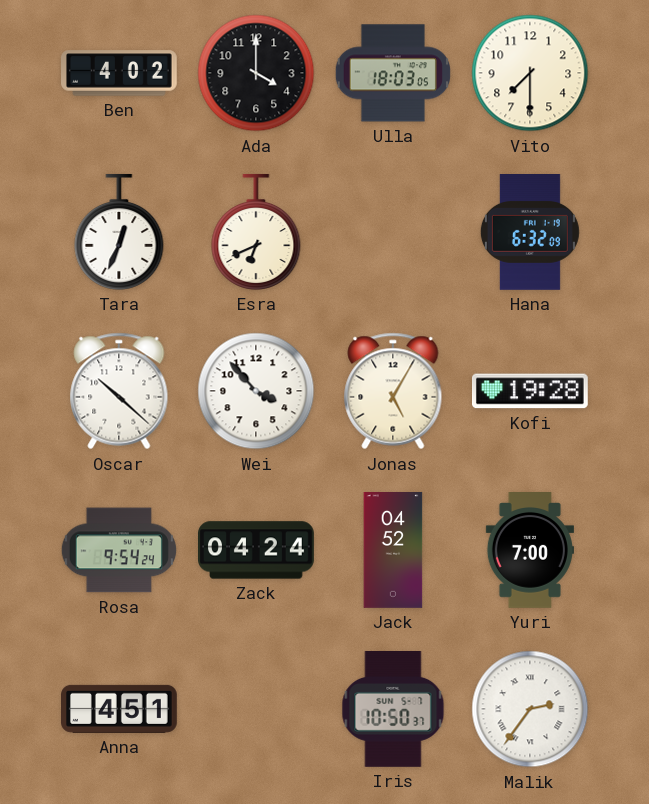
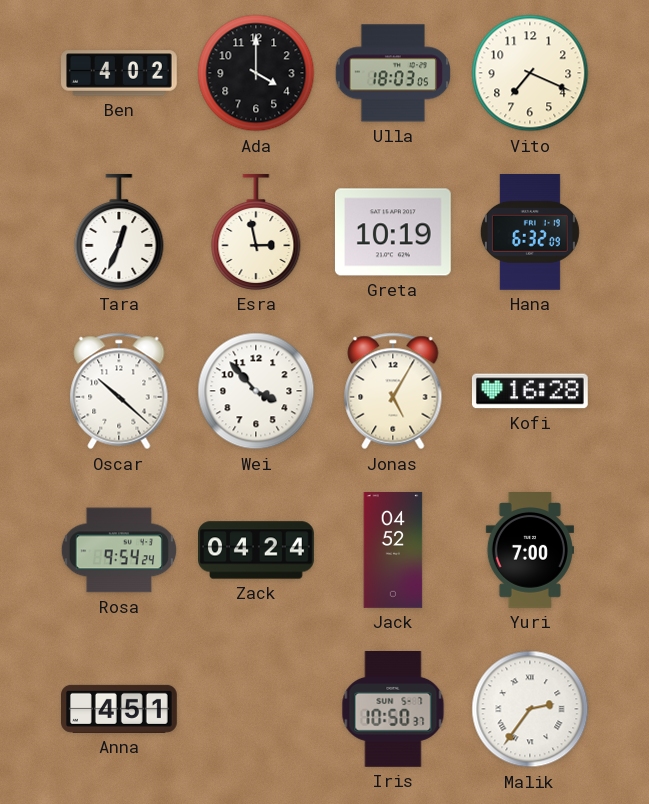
Vito: 7:30 -> 7:19 (530, 73)
Esra: 6:41 -> 2:58 (256, 232)
Greta: none -> 10:19 (393, 232)
Kofi: 19:28 -> 16:28 (531, 391)
